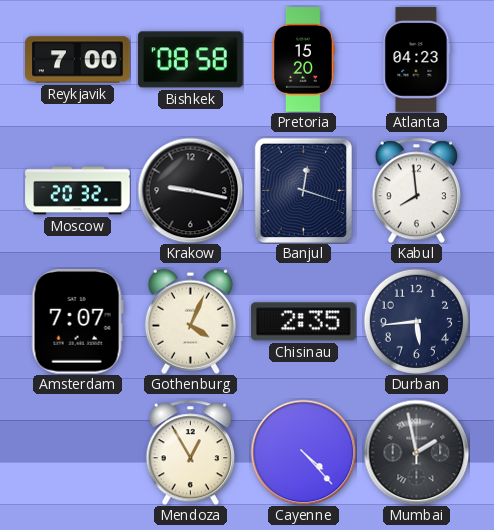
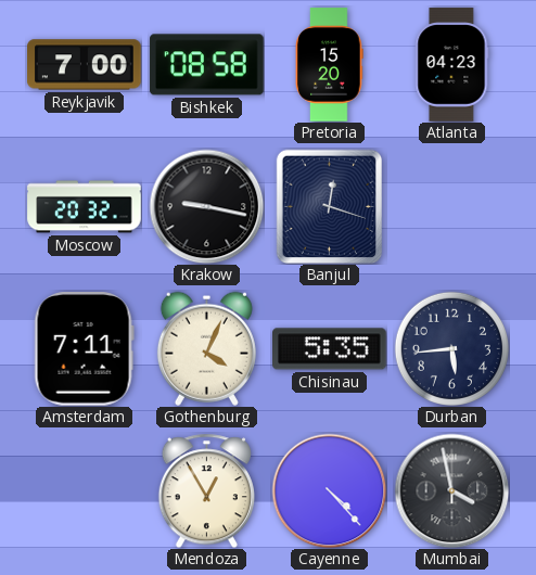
Kabul: 7:59 -> none (416, 190)
Amsterdam: 7:07 -> 7:11 (84, 349)
Chisinau: 2:35 -> 5:35 (330, 349)
Mumbai: 1:58 -> 3:58 (451, 490)
